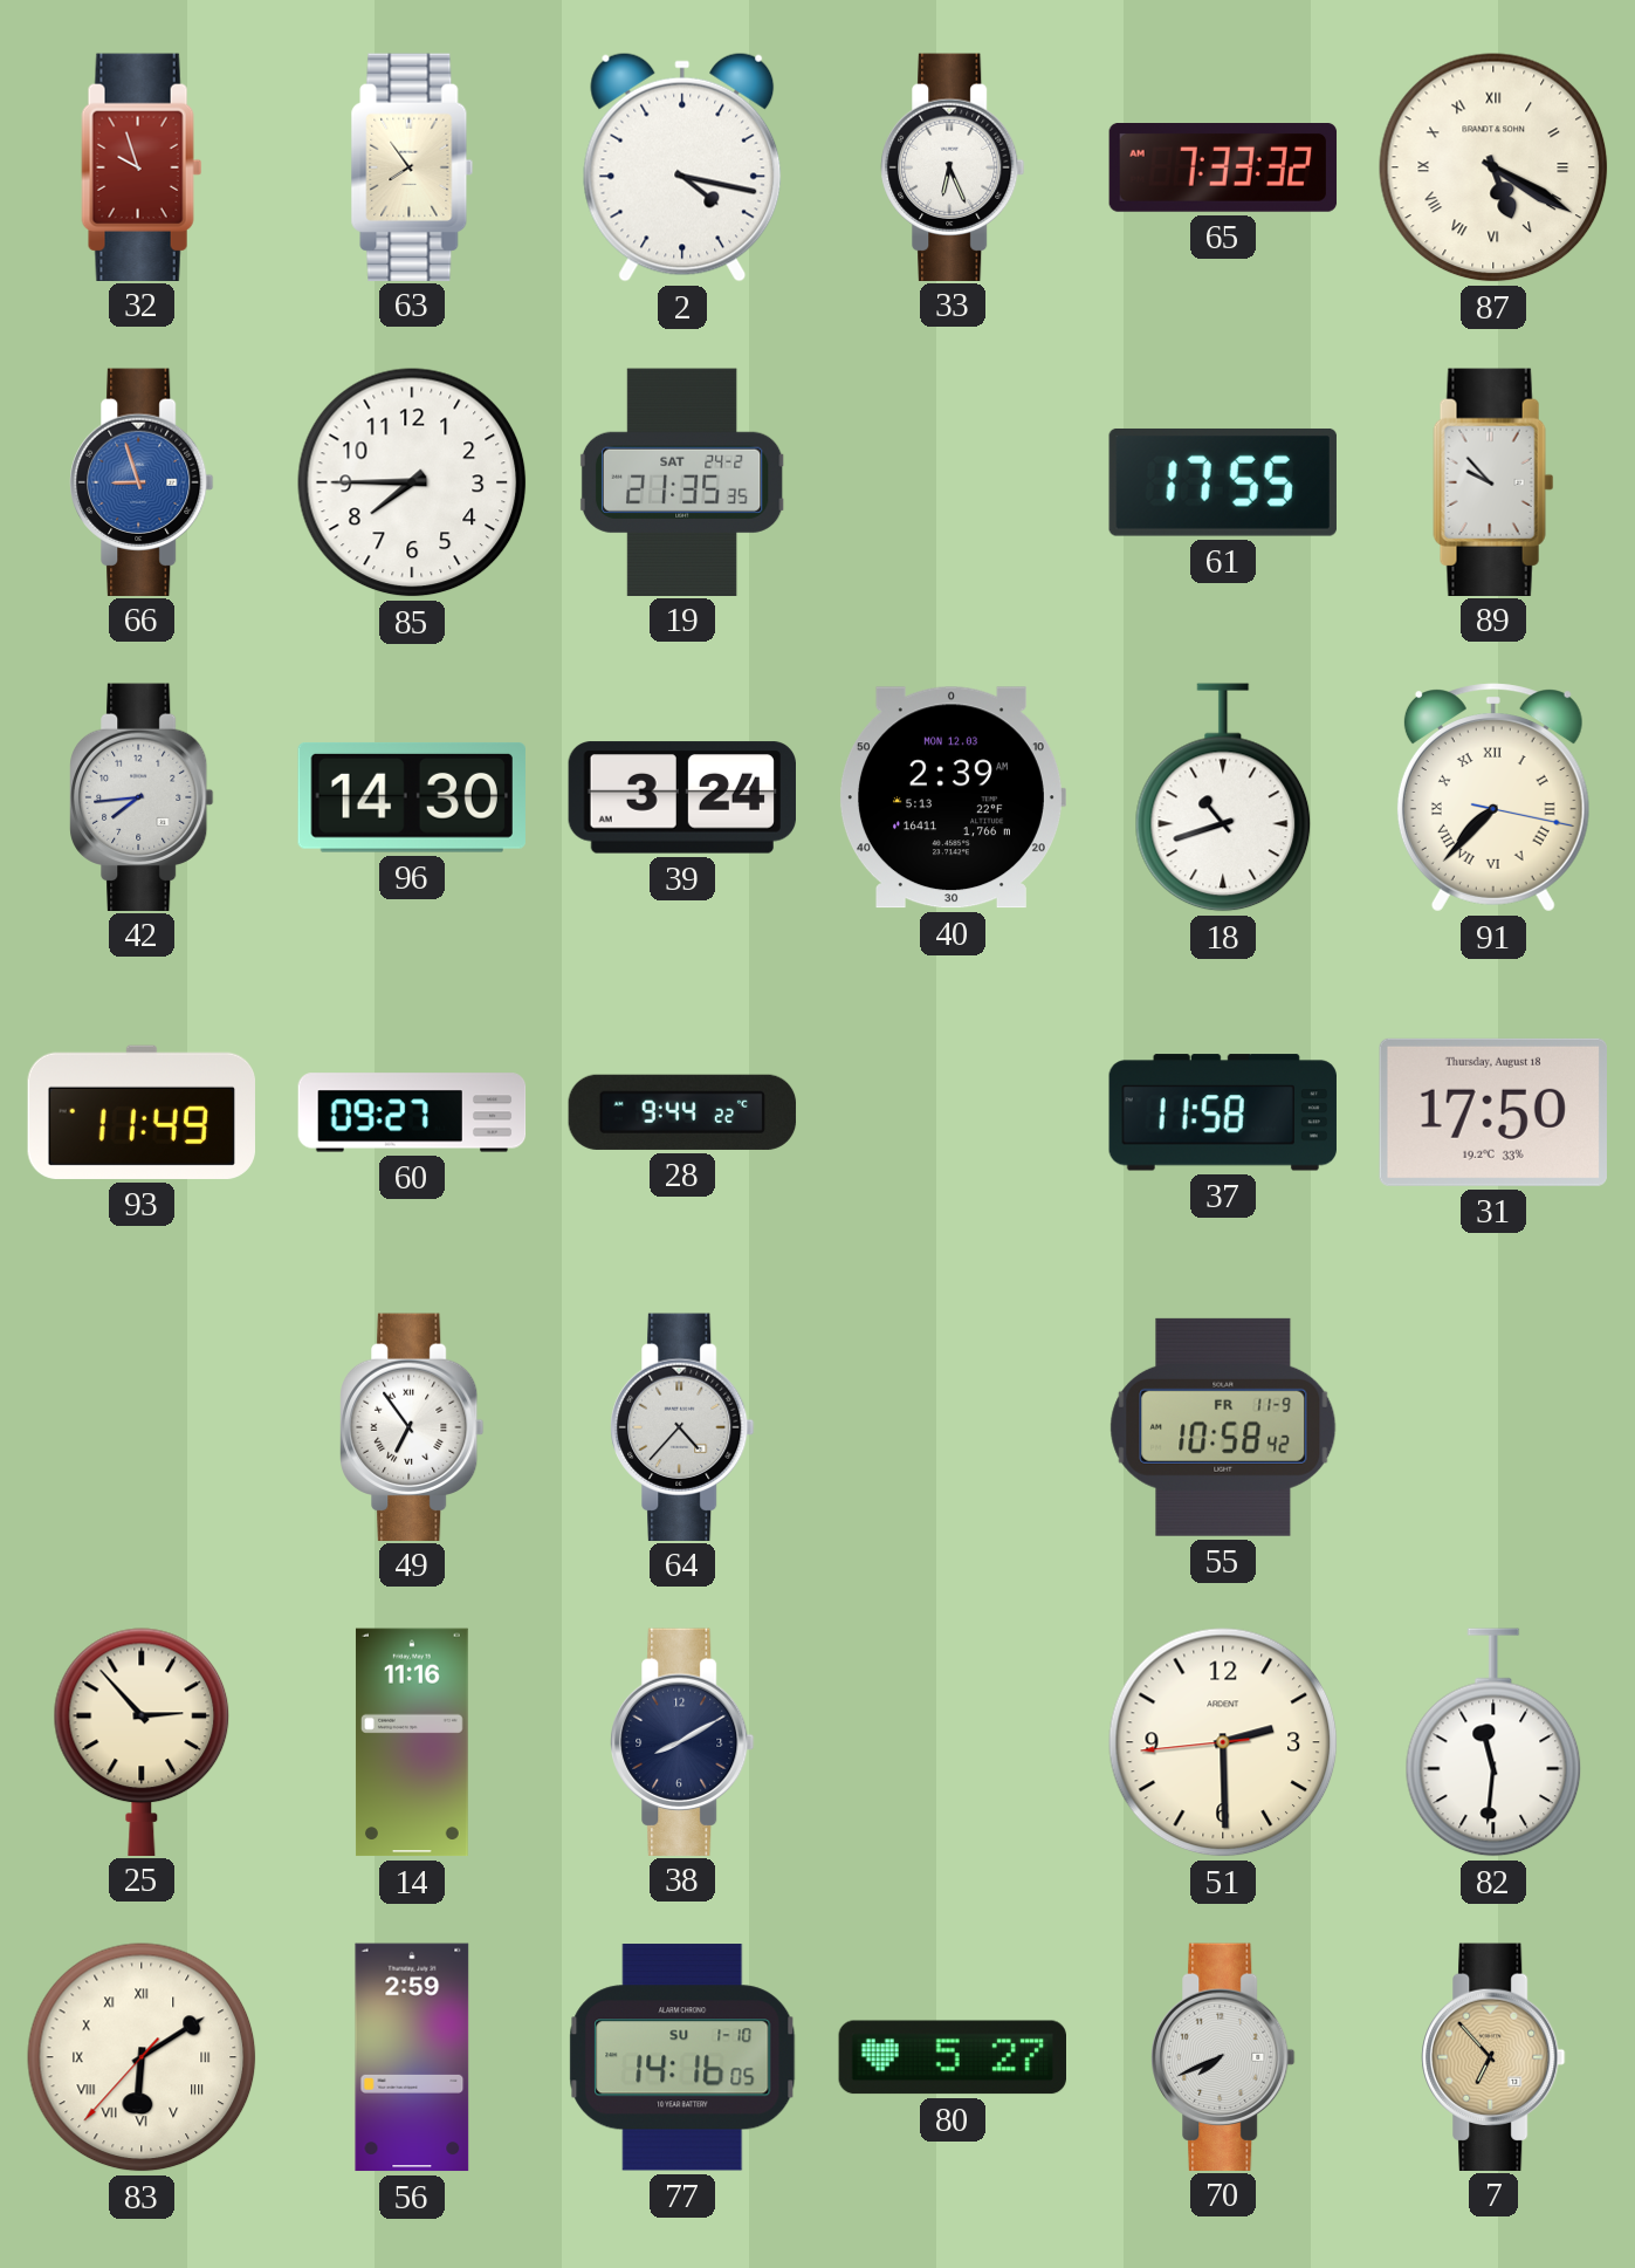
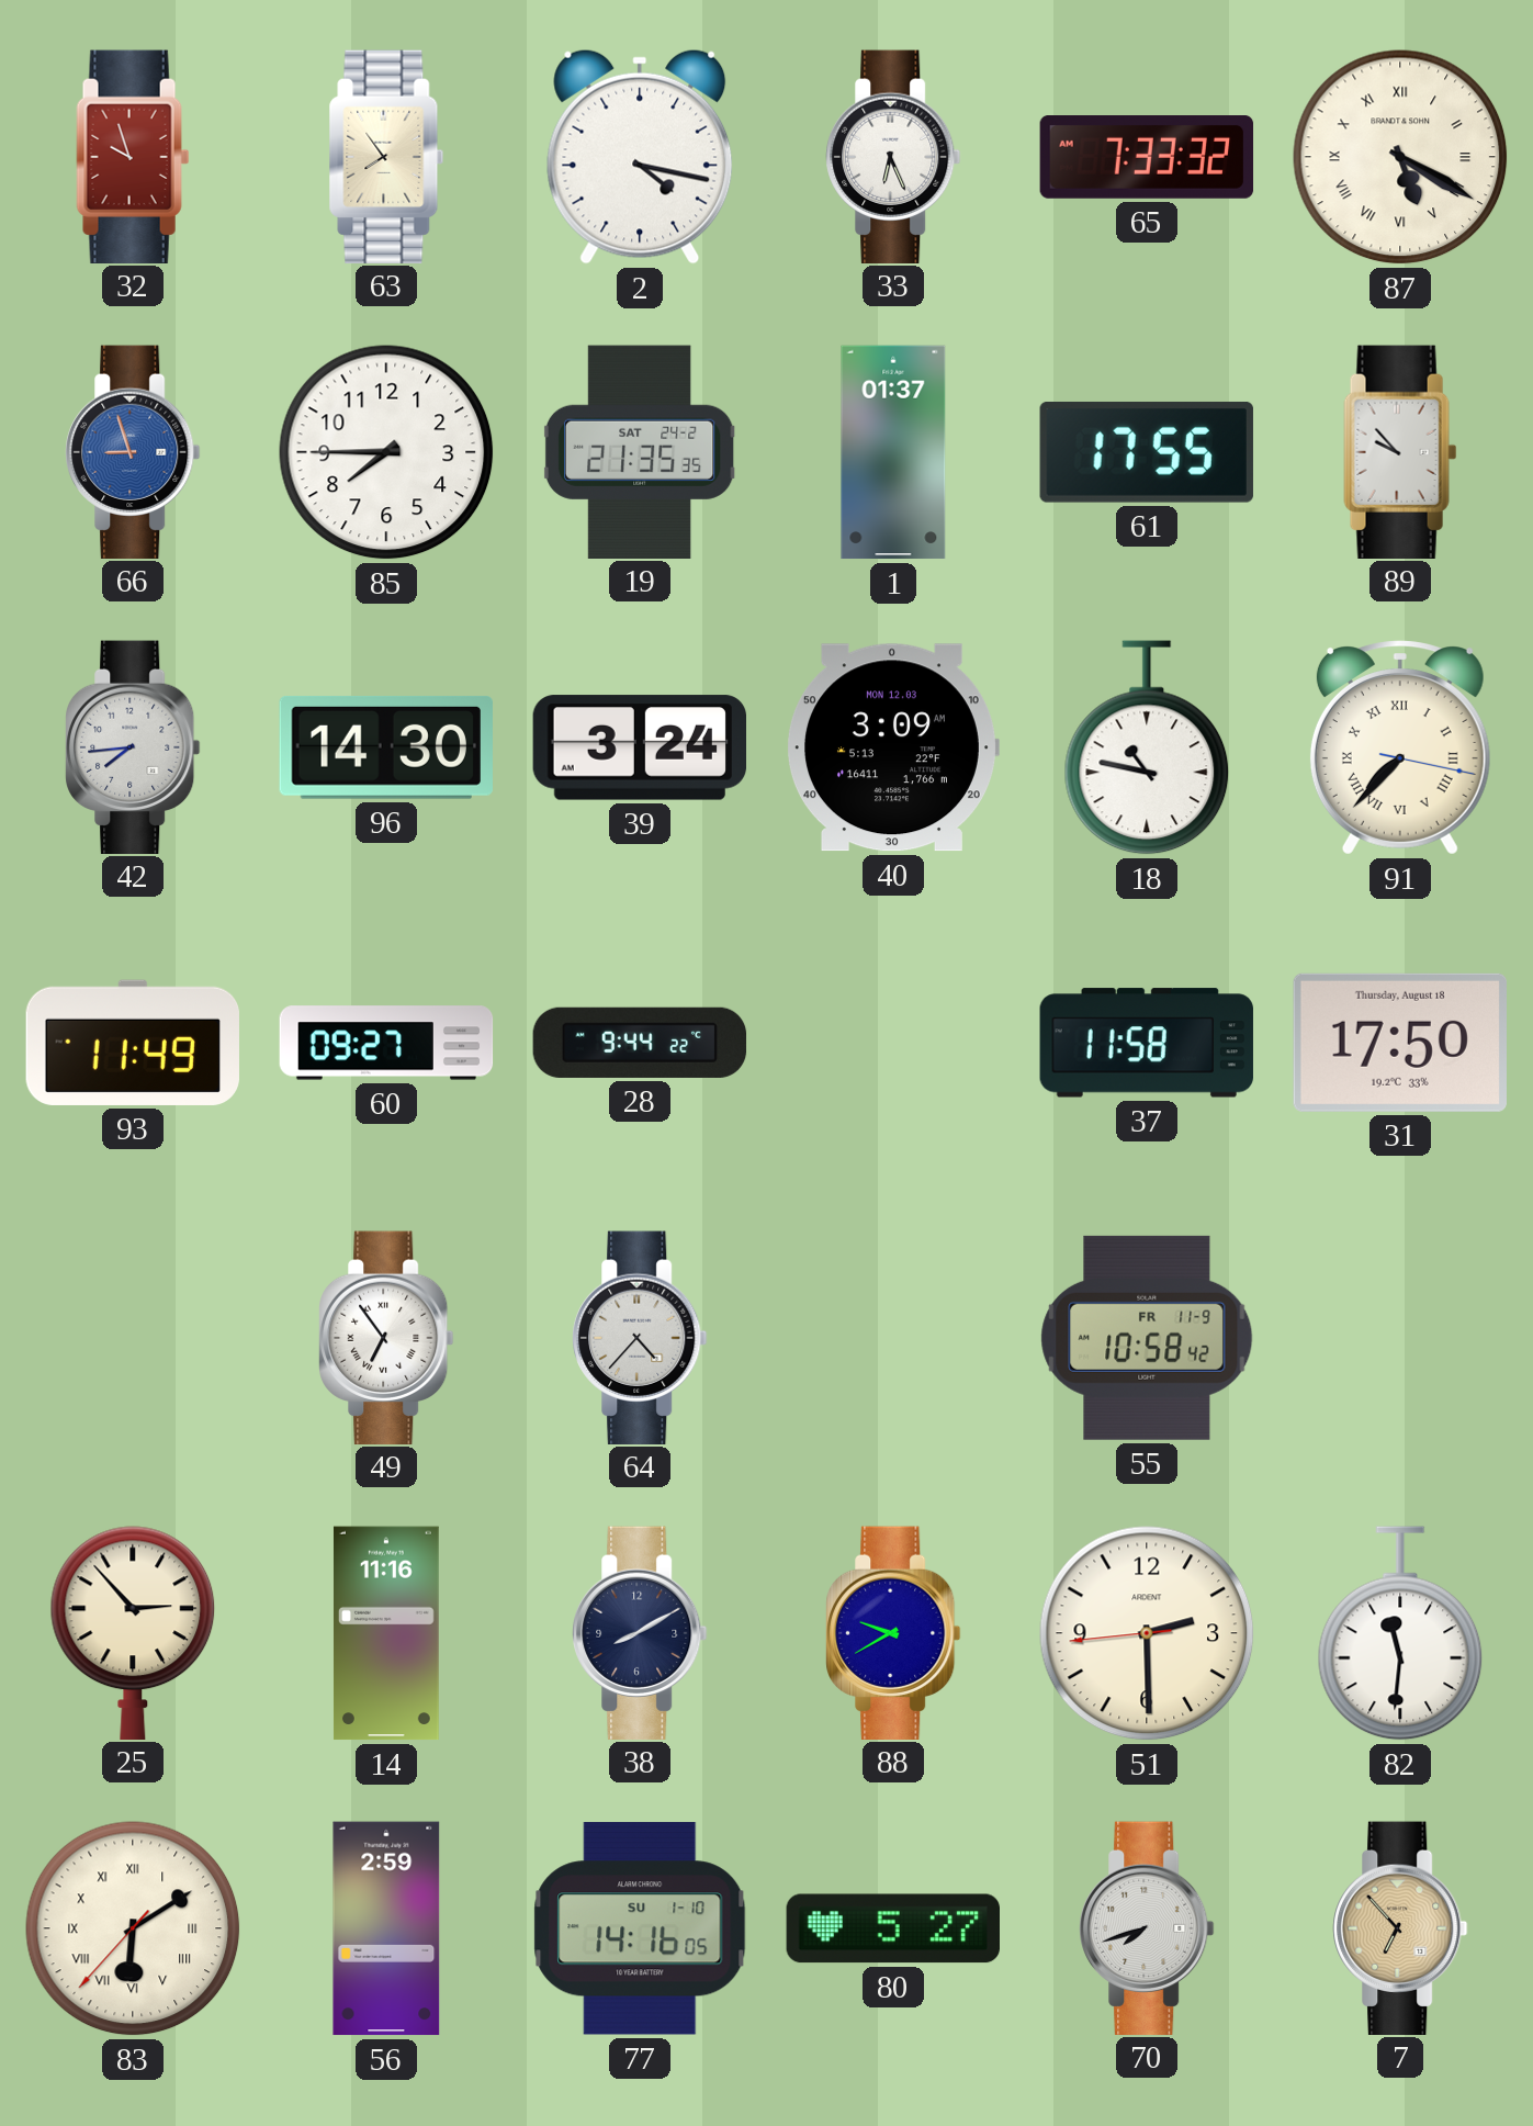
1: none -> 01:37 (893, 452)
40: 2:39 -> 3:09 (892, 747)
18: 10:42 -> 10:47 (1147, 747)
88: none -> 9:40 (893, 1632)
70: 7:41 -> 7:42 (1147, 1927)
